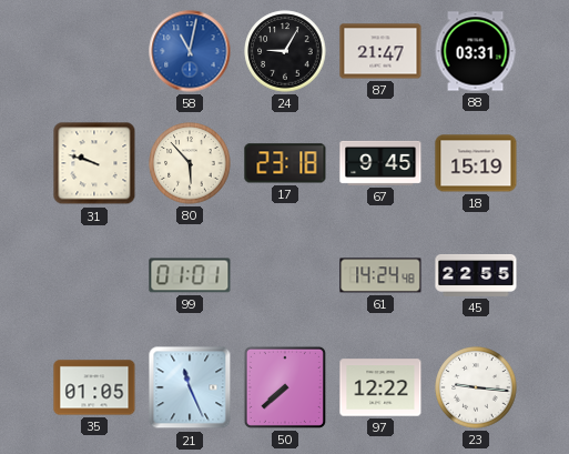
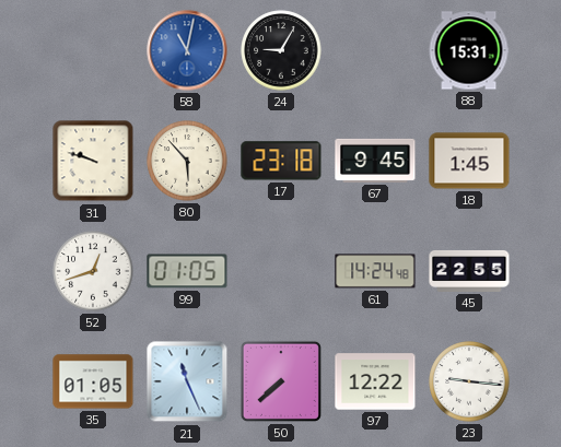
87: 21:47 -> none (380, 51)
88: 03:31 -> 15:31 (469, 50)
18: 15:19 -> 1:45 (469, 161)
52: none -> 12:42 (93, 271)
99: 01:01 -> 01:05 (187, 271)
